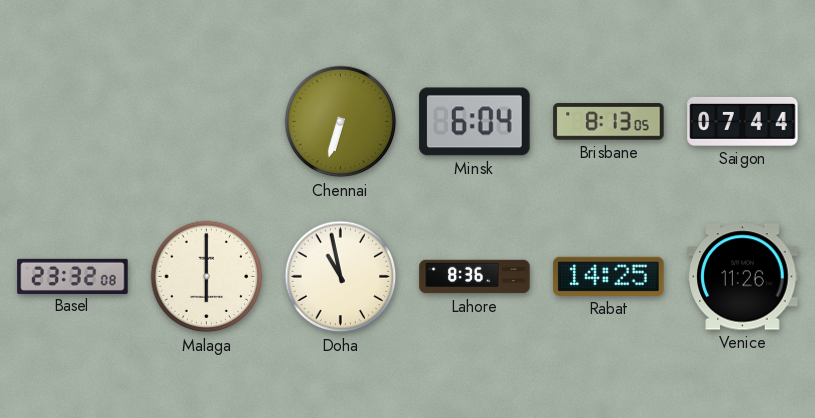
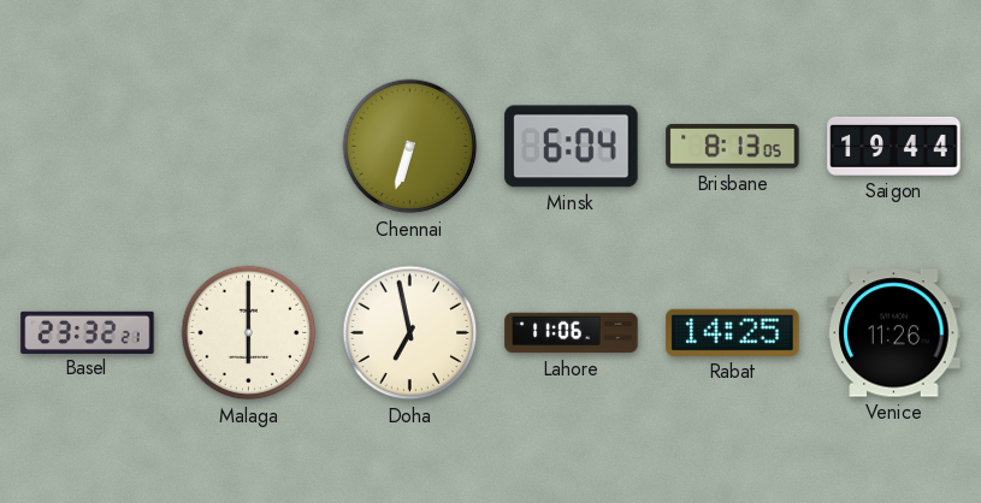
Saigon: 07:44 -> 19:44 (894, 146)
Basel: 23:32:08 -> 23:32:21 (88, 332)
Doha: 10:58 -> 6:58 (410, 333)
Lahore: 8:36 -> 11:06 (572, 333)
